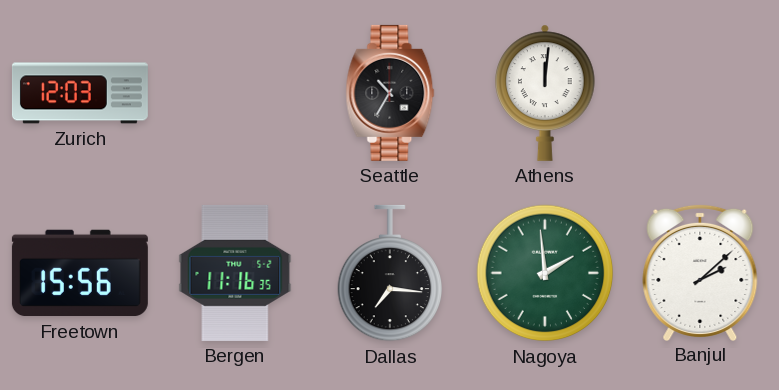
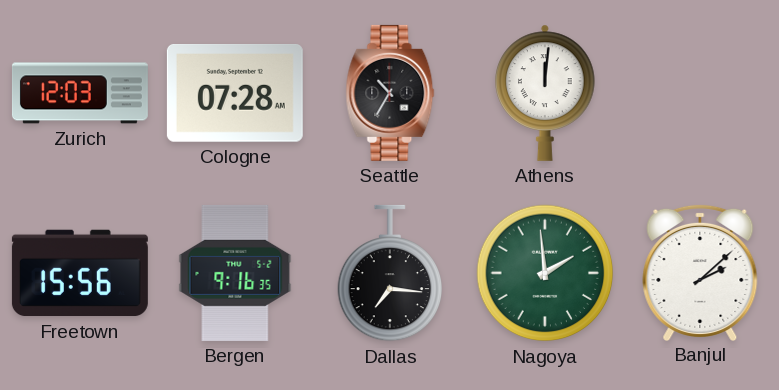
Cologne: none -> 07:28 (235, 94)
Bergen: 11:16 -> 9:16 (235, 273)
